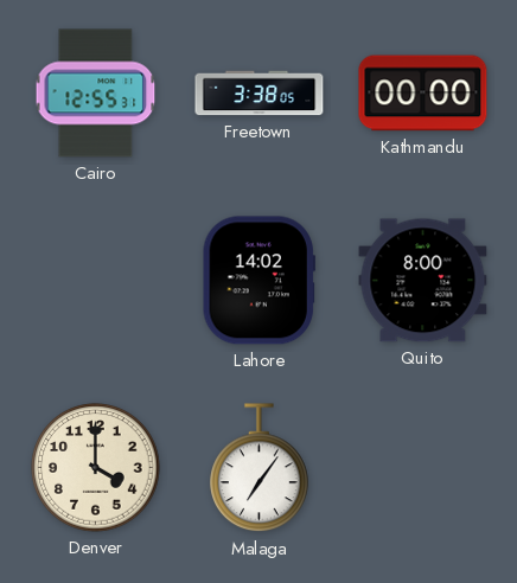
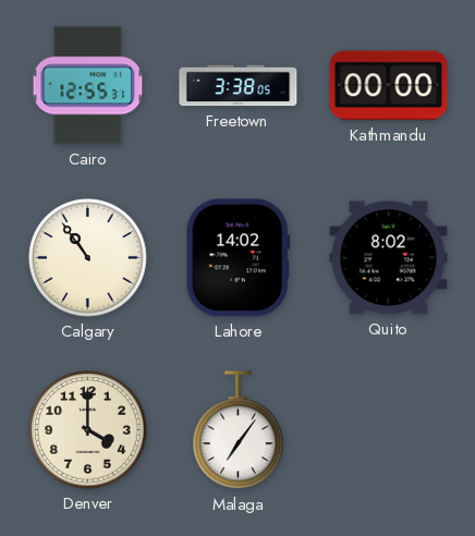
Calgary: none -> 10:54 (88, 258)
Quito: 8:00 -> 8:02 (389, 258)
